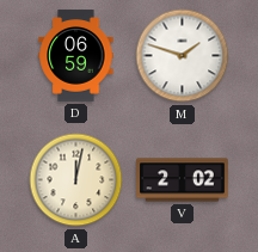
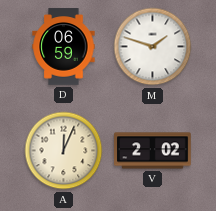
A: 12:02 -> 12:04 (64, 151)
